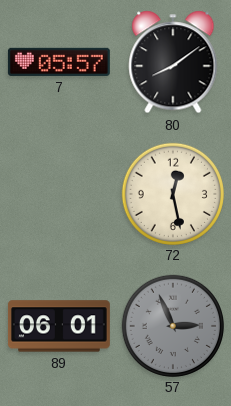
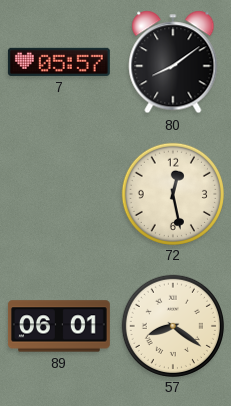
57: 2:56 -> 8:21 (172, 325)
57 dial: grey -> cream (172, 325)
